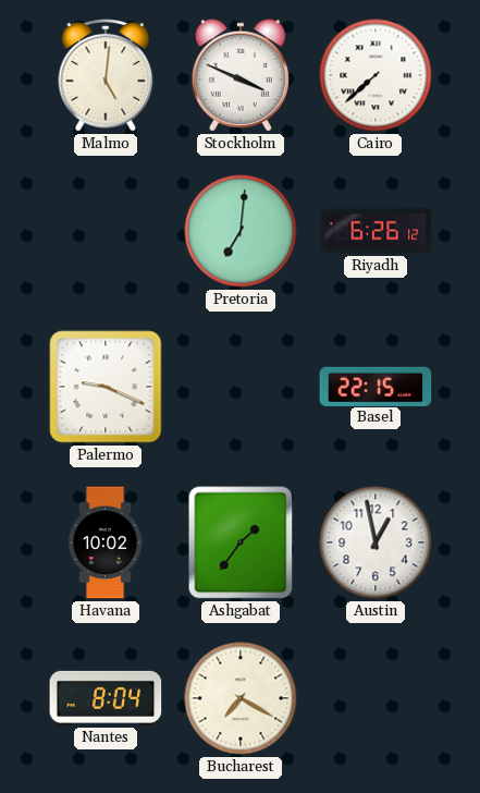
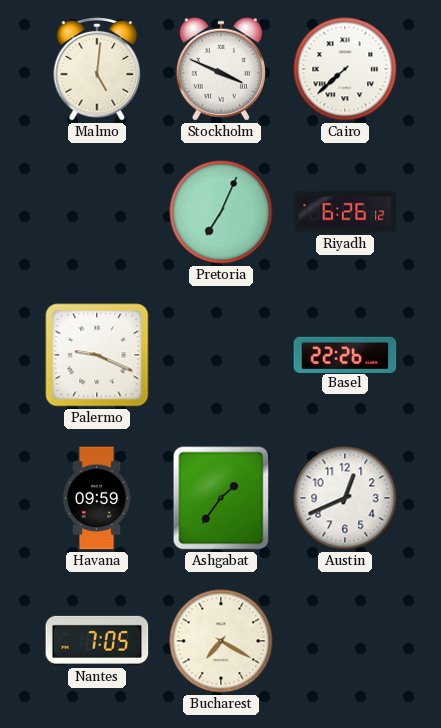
Pretoria: 7:01 -> 7:04 (221, 212)
Basel: 22:15 -> 22:26 (345, 354)
Havana: 10:02 -> 09:59 (97, 498)
Austin: 12:58 -> 12:41 (345, 498)
Nantes: 8:04 -> 7:05 (97, 641)
